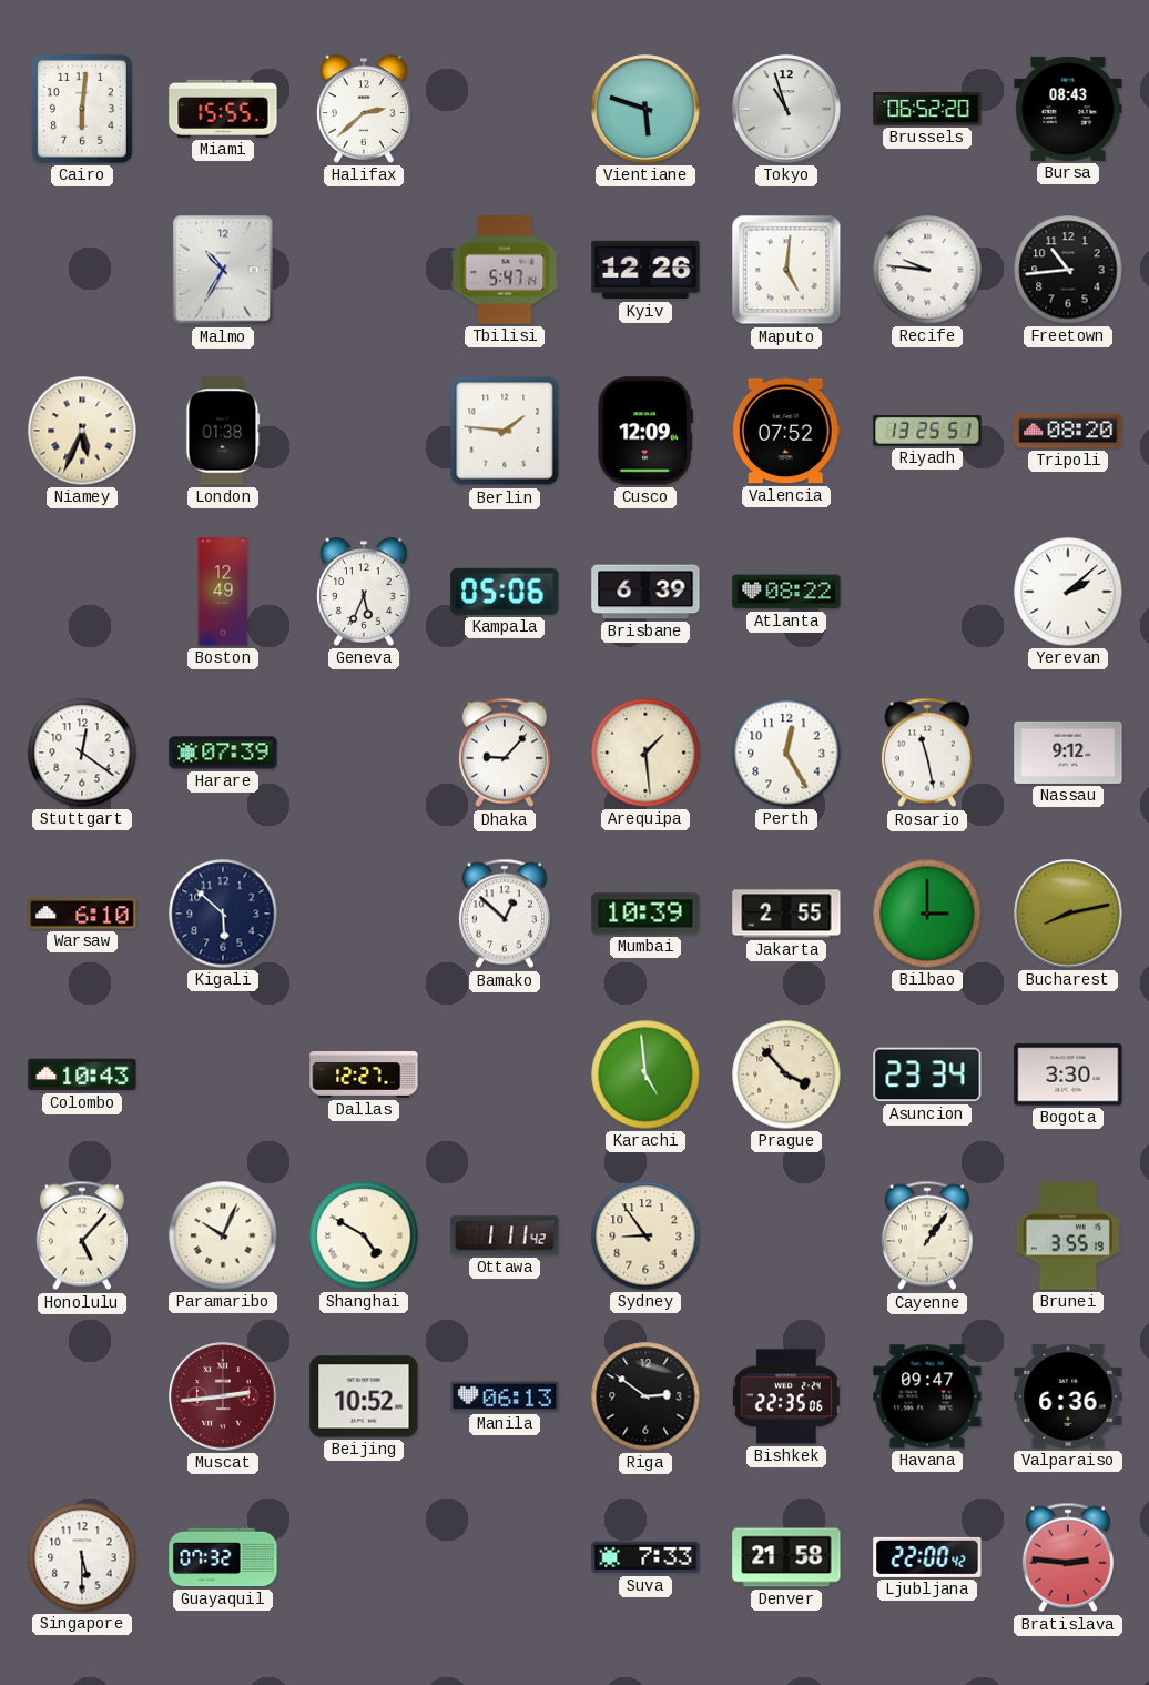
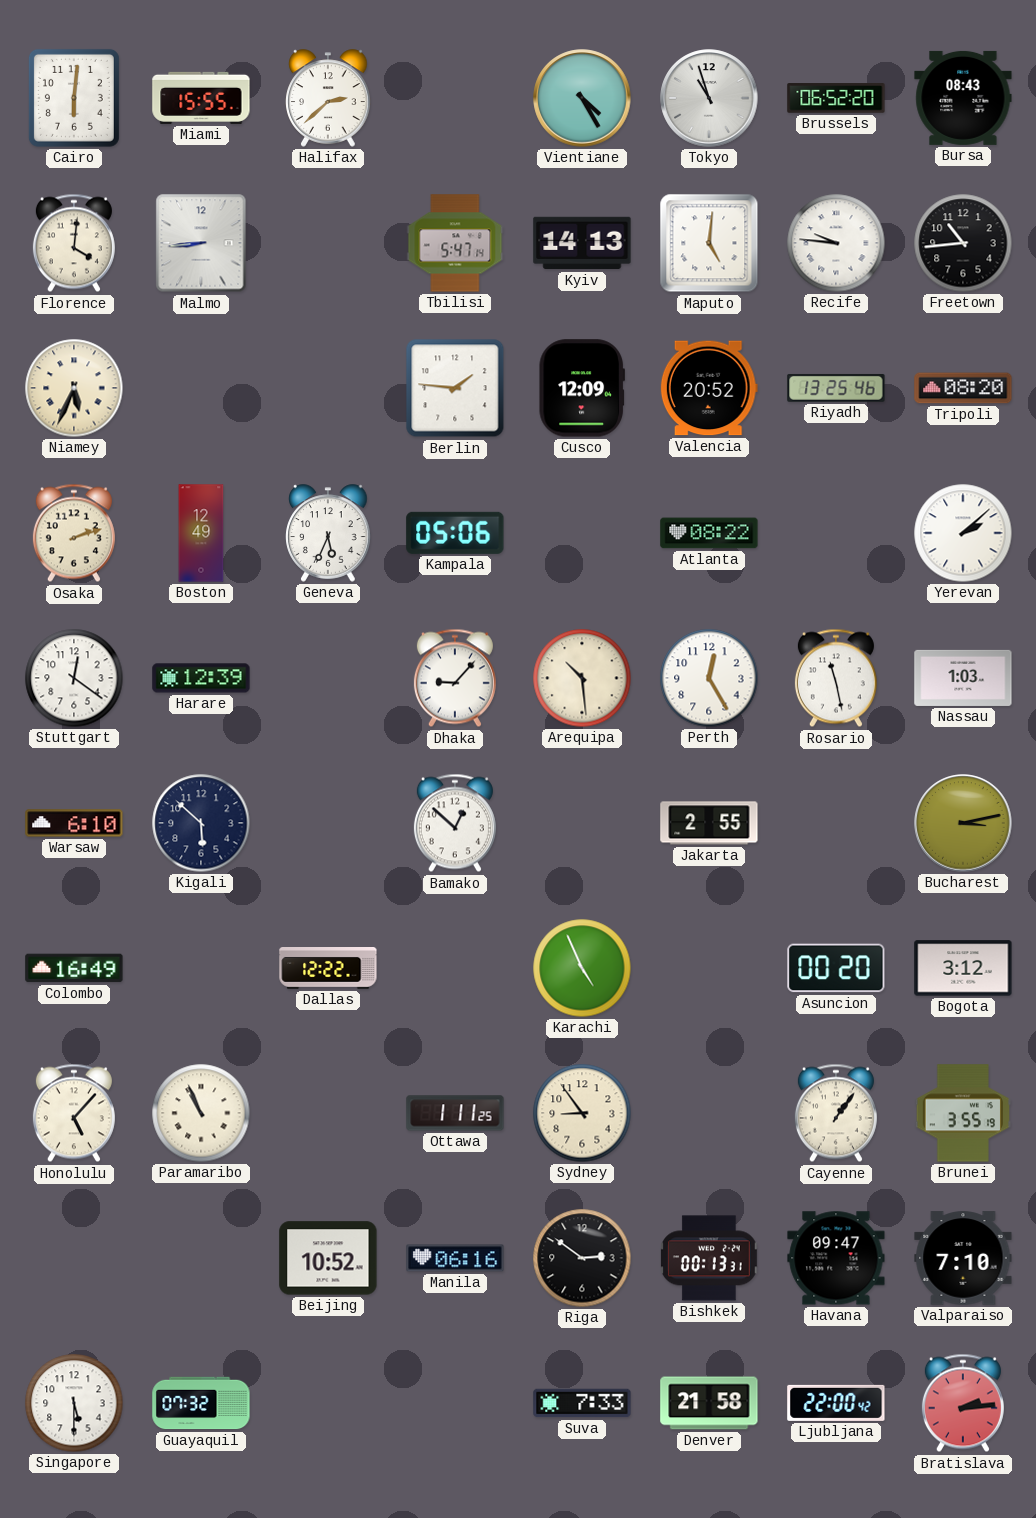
Vientiane: 5:48 -> 4:25 (582, 98)
Florence: none -> 4:01 (74, 243)
Malmo: 10:35 -> 8:44 (201, 243)
Kyiv: 12:26 -> 14:13 (582, 243)
London: 01:38 -> none (223, 431)
Valencia: 07:52 -> 20:52 (709, 388)
Riyadh: 13:25:51 -> 13:25:46 (836, 388)
Osaka: none -> 2:12 (74, 533)
Brisbane: 6:39 -> none (645, 592)
Harare: 07:39 -> 12:39 (201, 678)
Arequipa: 1:29 -> 10:29 (582, 678)
Nassau: 9:12 -> 1:03 (963, 678)
Mumbai: 10:39 -> none (645, 914)
Bilbao: 3:00 -> none (927, 914)
Bucharest: 8:13 -> 3:13 (963, 823)
Colombo: 10:43 -> 16:49 (74, 968)
Dallas: 12:27 -> 12:22 (328, 969)
Karachi: 4:59 -> 4:56 (582, 968)
Prague: 3:53 -> none (786, 1074)
Asuncion: 23:34 -> 00:20 (836, 968)
Bogota: 3:30 -> 3:12 (963, 968)
Paramaribo: 10:04 -> 10:56 (201, 1113)
Shanghai: 4:50 -> none (364, 1235)
Ottawa: 1:11:42 -> 1:11:25 (455, 1113)
Muscat: 2:44 -> none (223, 1396)
Manila: 06:13 -> 06:16 (455, 1258)
Bishkek: 22:35 -> 00:13 (709, 1258)
Valparaiso: 6:36 -> 7:10 (963, 1258)
Bratislava: 2:46 -> 2:14 (963, 1403)
